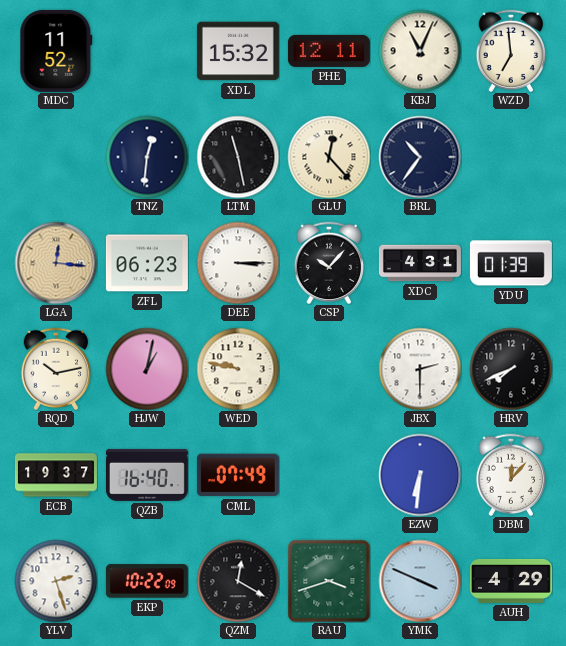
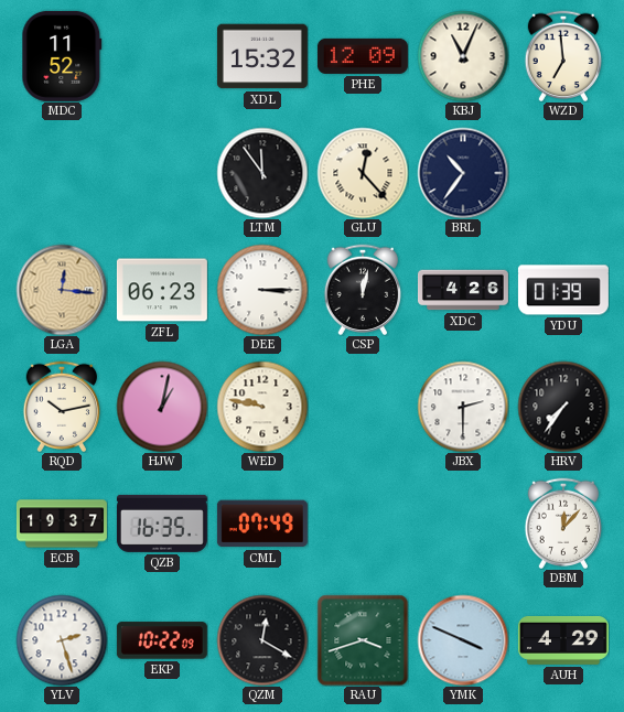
PHE: 12:11 -> 12:09 (363, 56)
TNZ: 12:31 -> none (147, 157)
LTM: 11:28 -> 11:54 (262, 173)
CSP: 10:07 -> 12:02 (363, 289)
XDC: 4:31 -> 4:26 (463, 290)
HRV: 7:41 -> 7:36 (563, 407)
QZB: 16:40 -> 16:35 (162, 524)
EZW: 6:31 -> none (420, 475)
